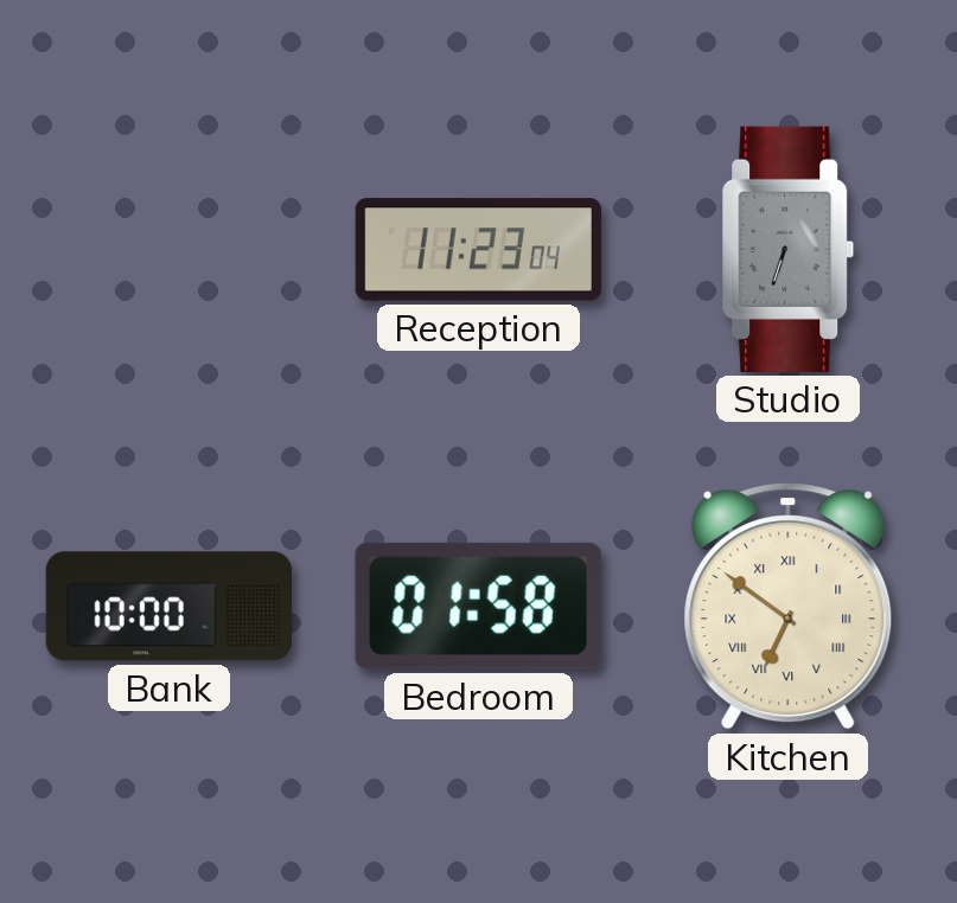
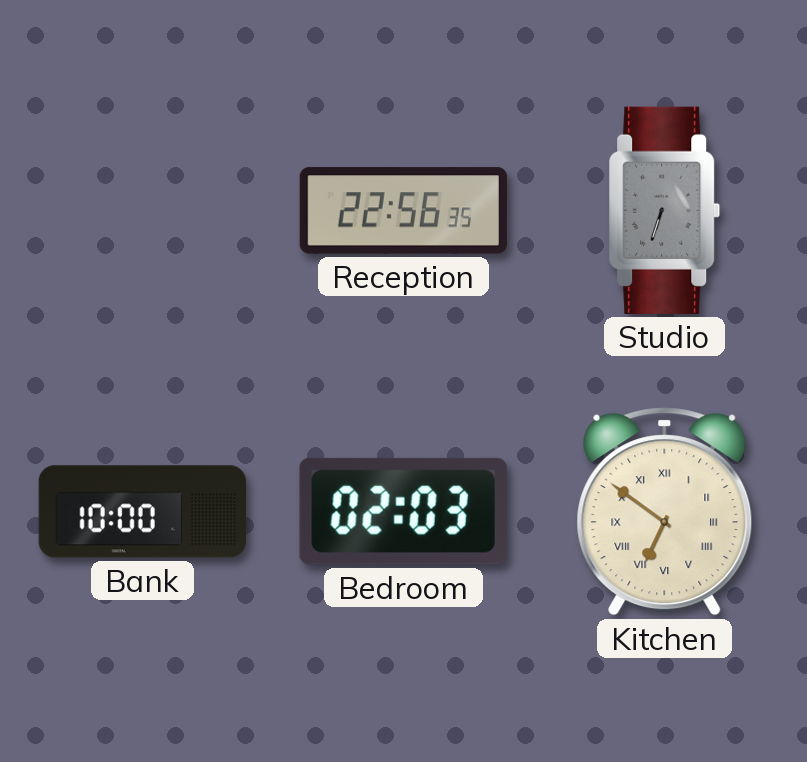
Reception: 11:23 -> 22:56 (403, 211)
Bedroom: 01:58 -> 02:03 (403, 511)
